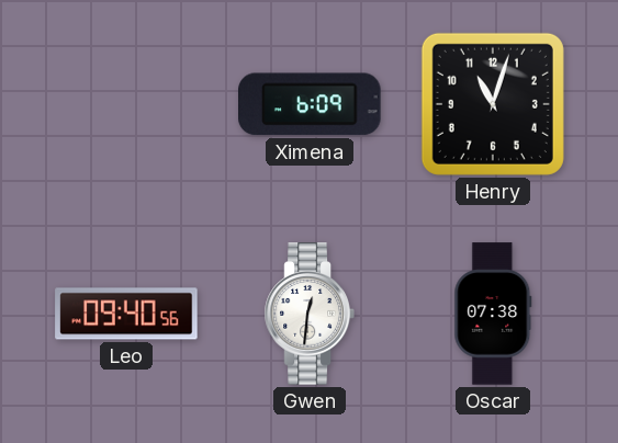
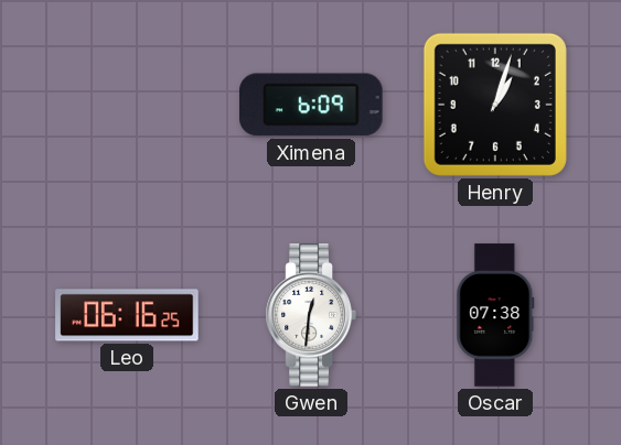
Henry: 11:03 -> 1:03 (495, 105)
Leo: 09:40 -> 06:16 (127, 315)
